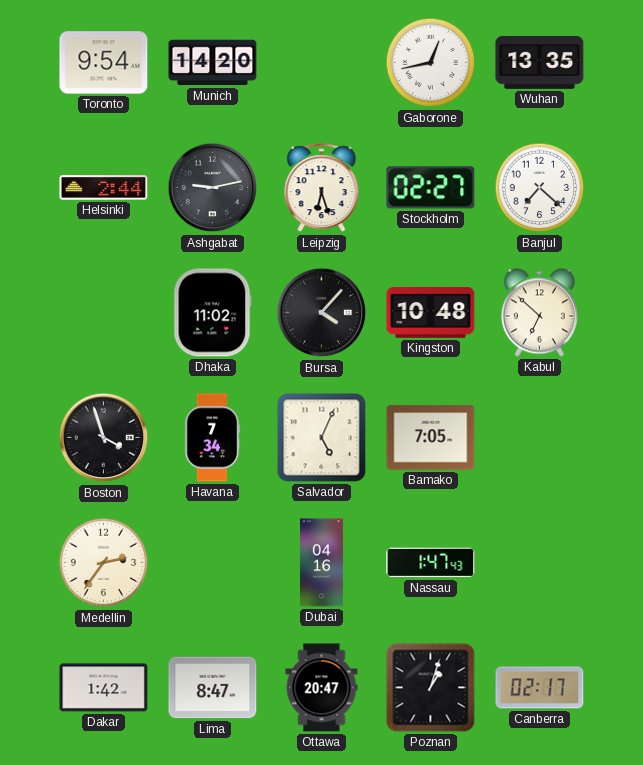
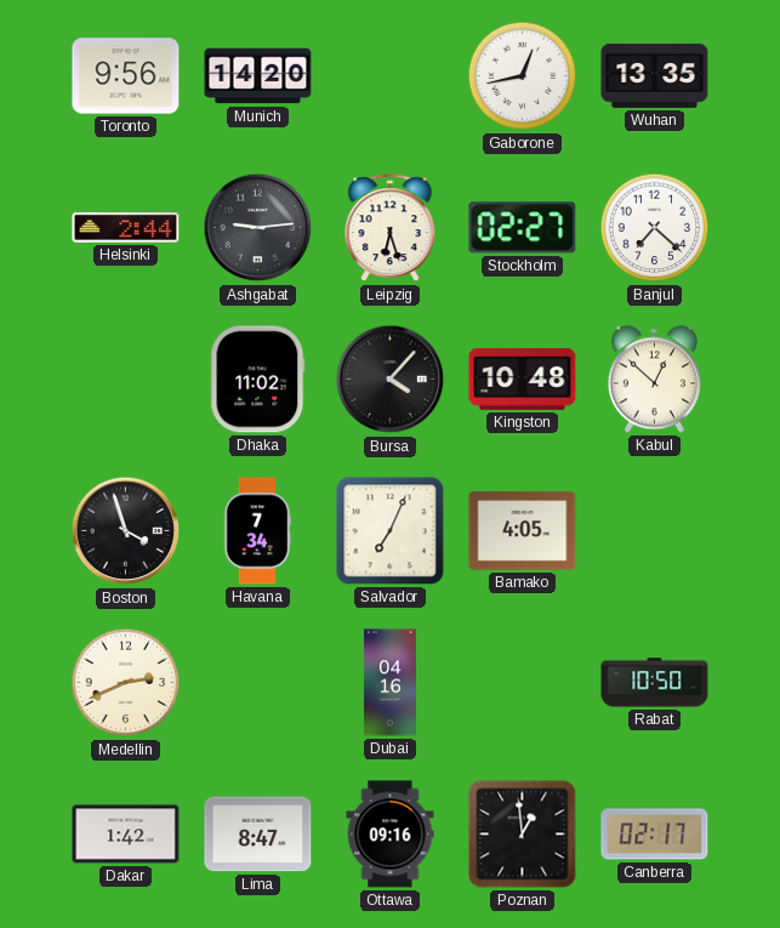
Toronto: 9:54 -> 9:56 (126, 76)
Ashgabat: 9:13 -> 9:14 (258, 228)
Kabul: 6:52 -> 12:52 (654, 380)
Salvador: 5:04 -> 7:04 (391, 531)
Bamako: 7:05 -> 4:05 (523, 531)
Medellin: 2:36 -> 2:41 (126, 683)
Nassau: 1:47 -> none (431, 563)
Rabat: none -> 10:50 (655, 683)
Ottawa: 20:47 -> 09:16 (391, 835)
Poznan: 1:03 -> 12:59 (523, 835)
